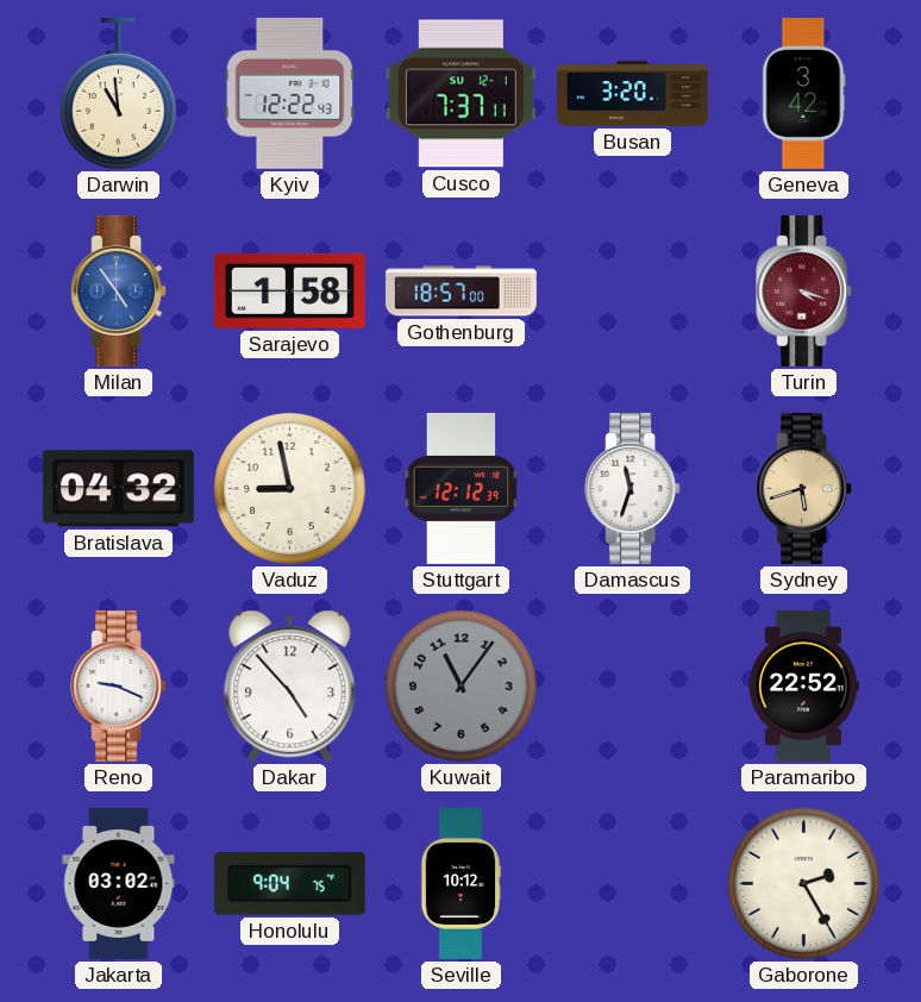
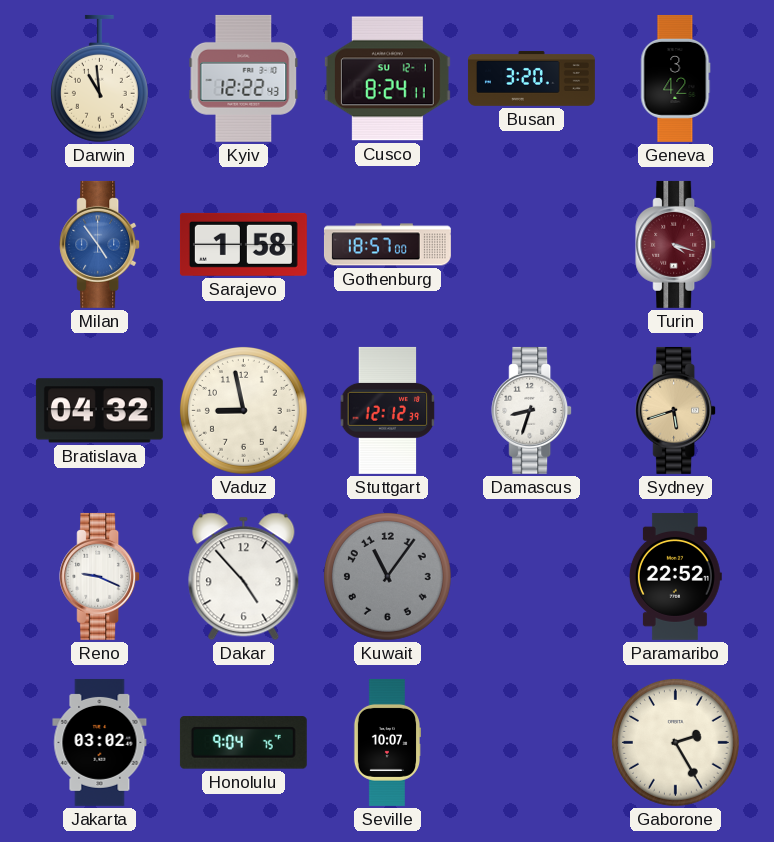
Cusco: 7:37 -> 8:24 (387, 79)
Damascus: 11:33 -> 8:33 (532, 410)
Seville: 10:12 -> 10:07 (386, 742)
